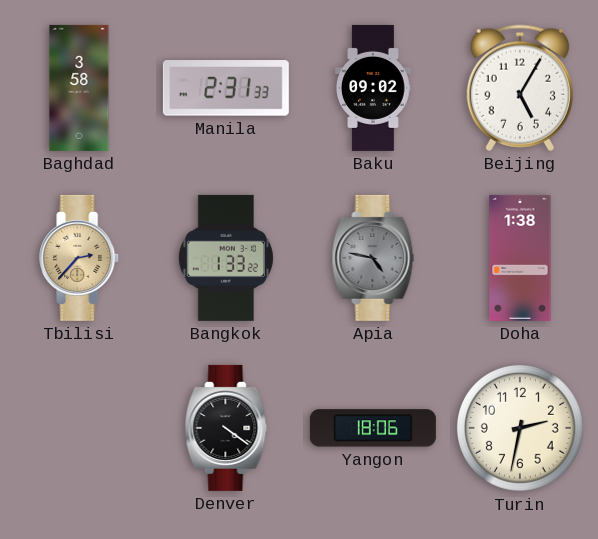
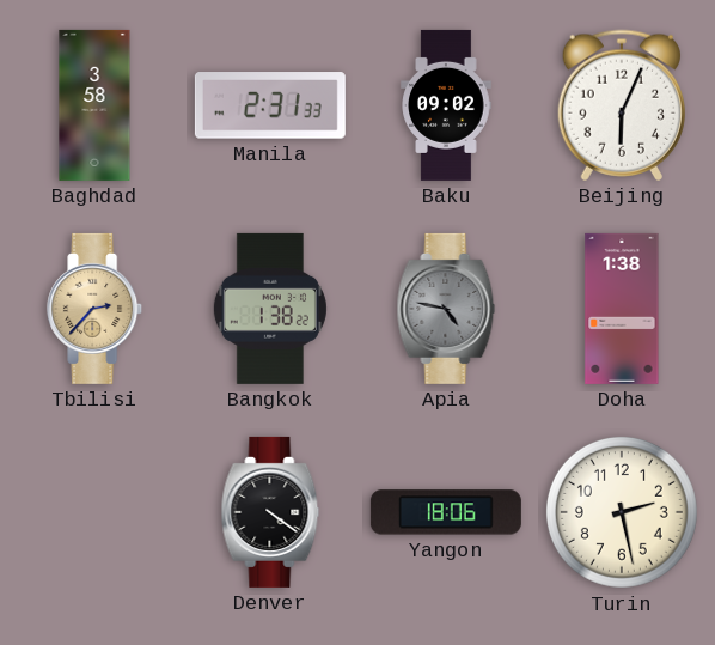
Beijing: 5:05 -> 6:04 (621, 105)
Bangkok: 1:33 -> 1:38 (270, 309)
Turin: 2:32 -> 2:28 (622, 512)
